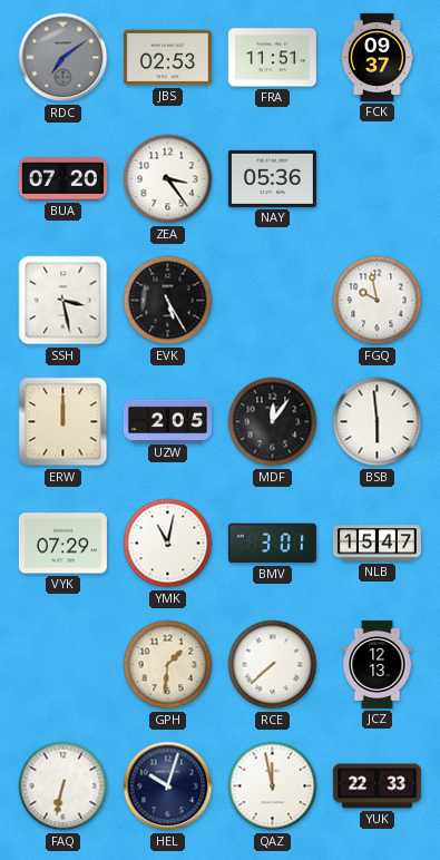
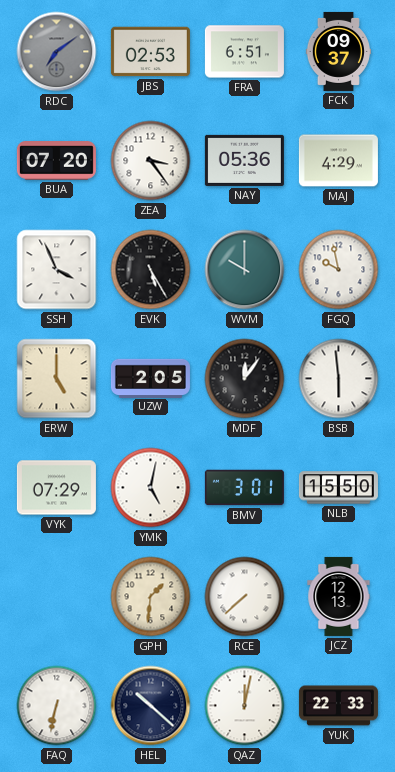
FRA: 11:51 -> 6:51 (244, 52)
MAJ: none -> 4:29 (338, 161)
SSH: 3:28 -> 3:56 (57, 270)
WVM: none -> 10:00 (245, 270)
ERW: 12:00 -> 5:00 (57, 379)
YMK: 11:02 -> 5:02 (151, 488)
NLB: 15:47 -> 15:50 (338, 488)
HEL: 10:03 -> 10:22 (151, 706)
QAZ: 11:58 -> 12:02 (245, 706)
